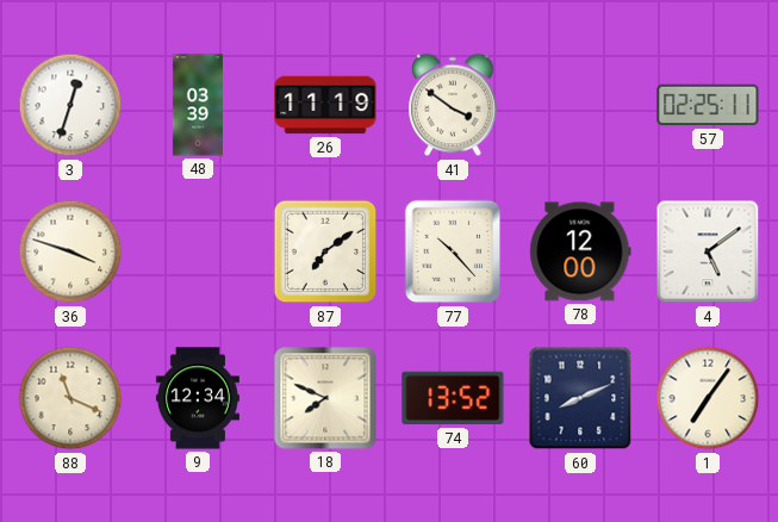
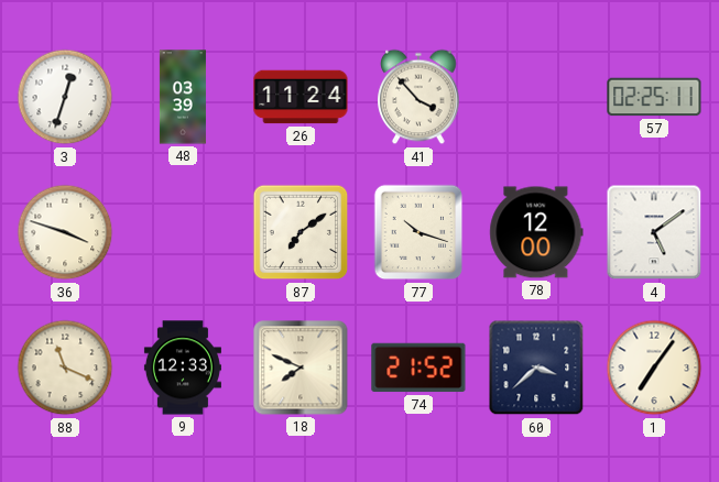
26: 11:19 -> 11:24 (301, 97)
41: 3:51 -> 3:53 (418, 97)
77: 10:23 -> 10:18 (418, 232)
9: 12:34 -> 12:33 (183, 368)
74: 13:52 -> 21:52 (418, 368)
60: 8:11 -> 3:38 (536, 368)
